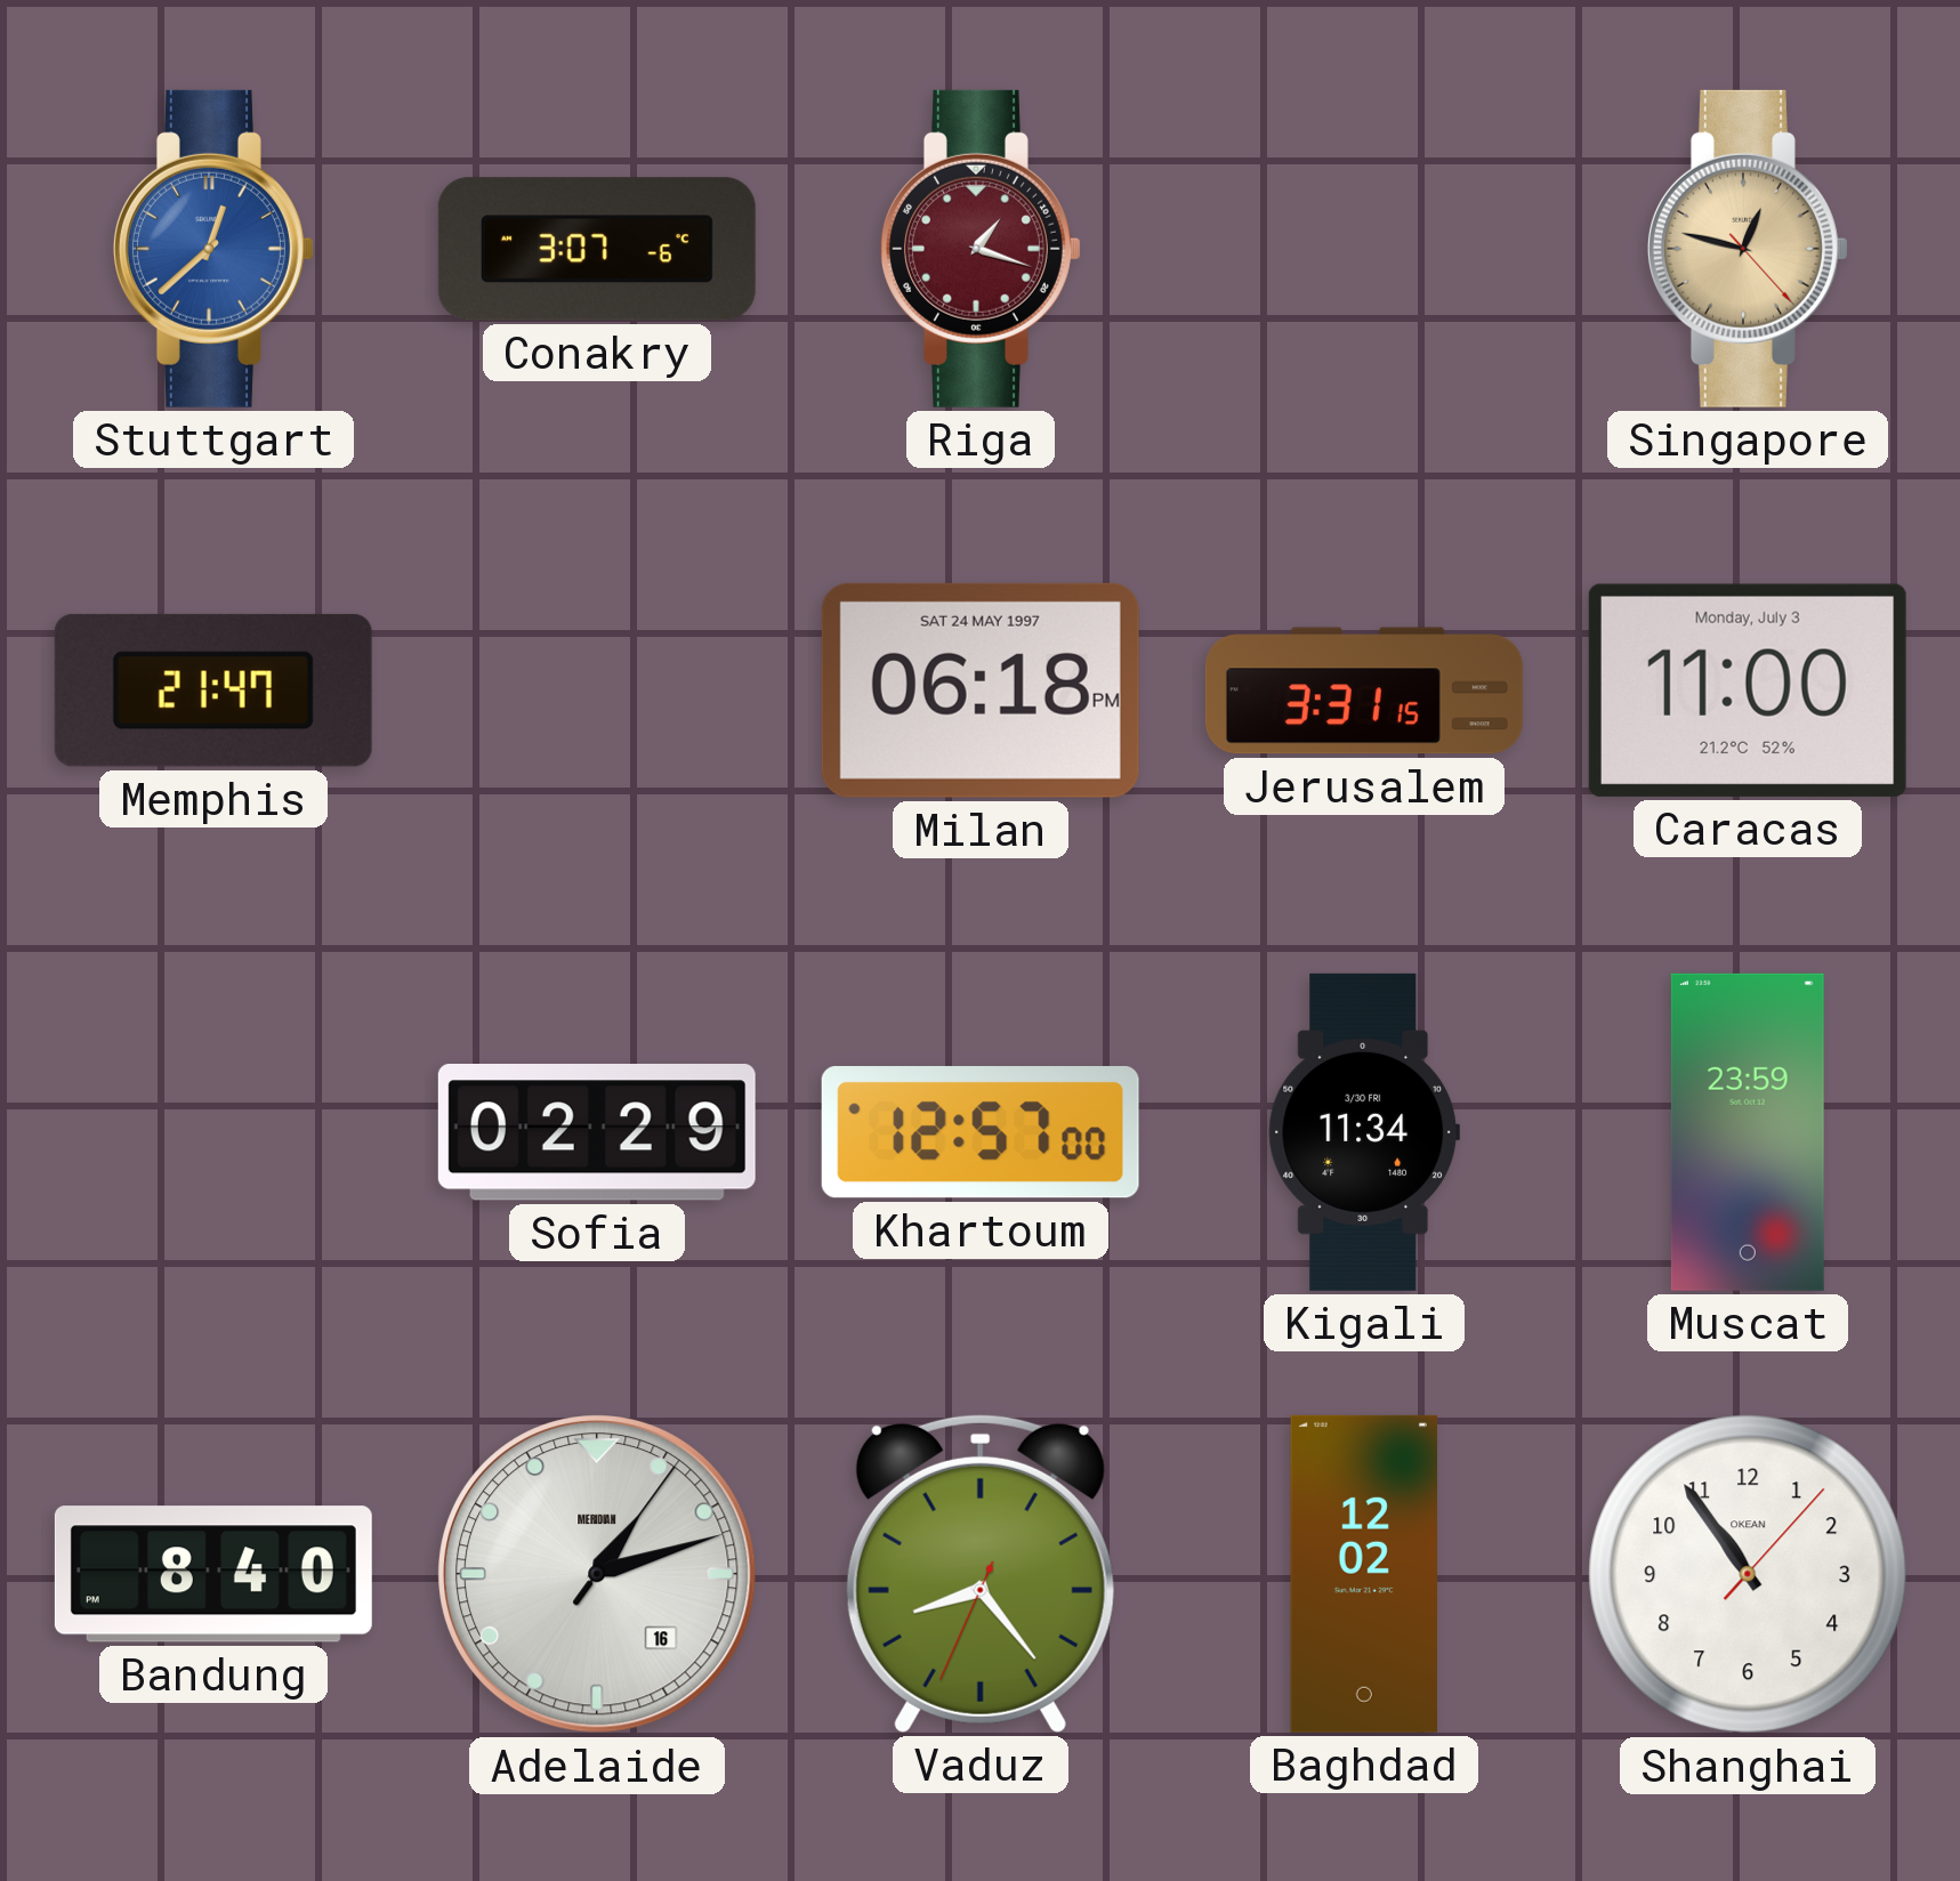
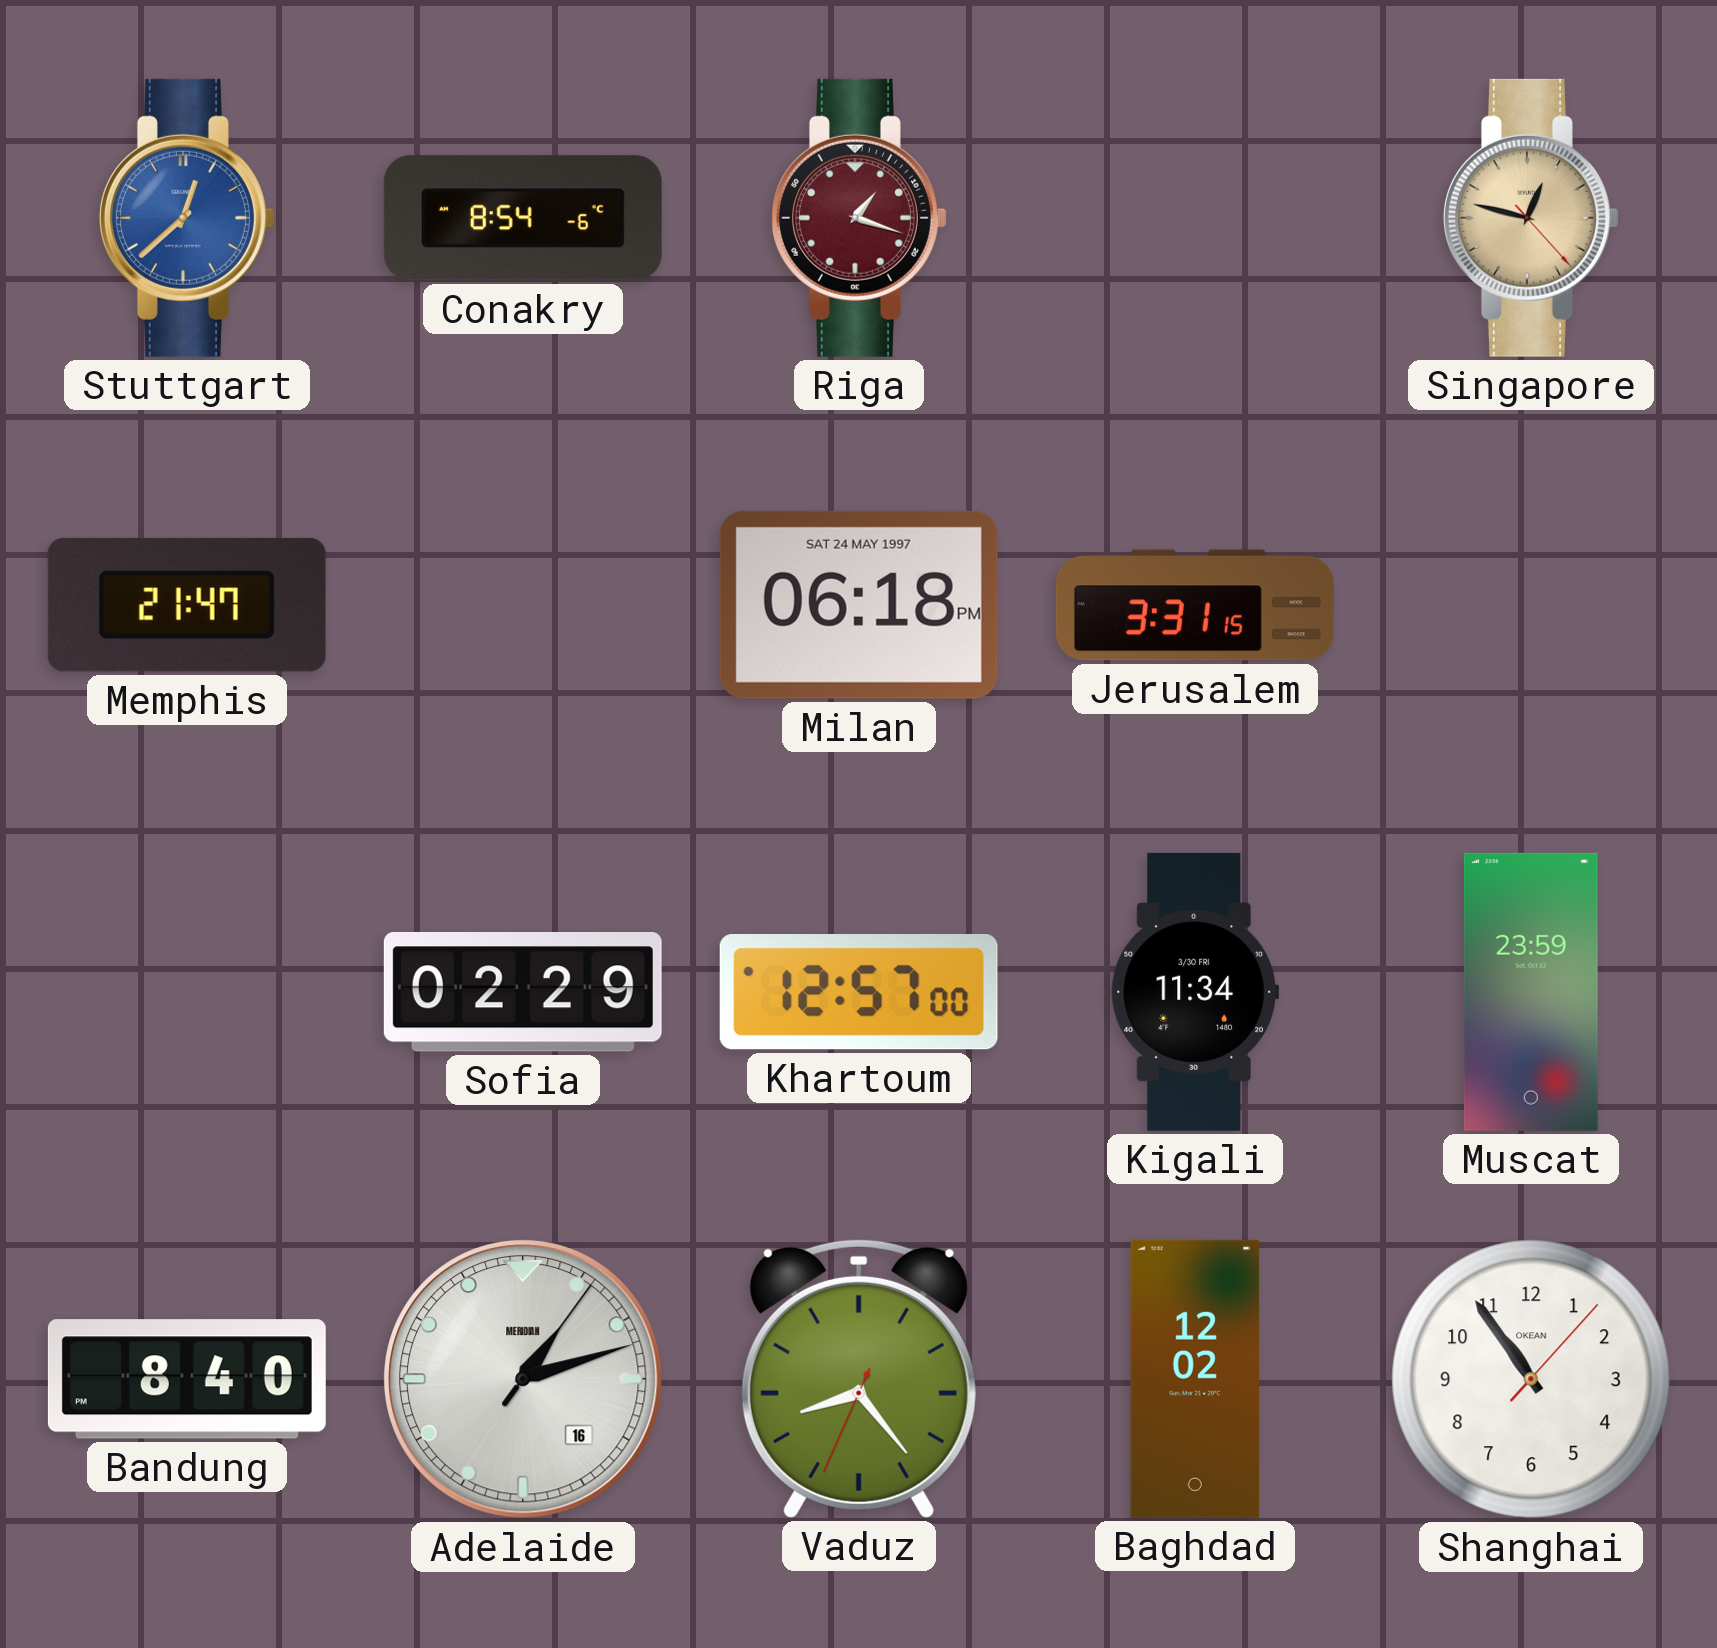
Conakry: 3:07 -> 8:54 (523, 218)
Caracas: 11:00 -> none (1748, 691)
